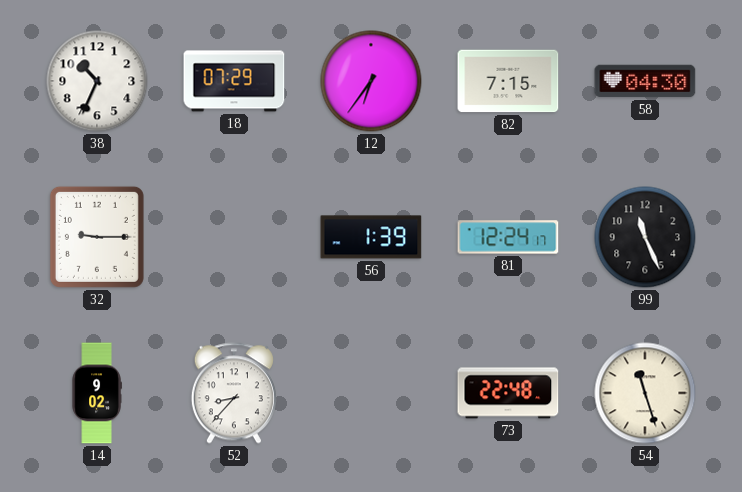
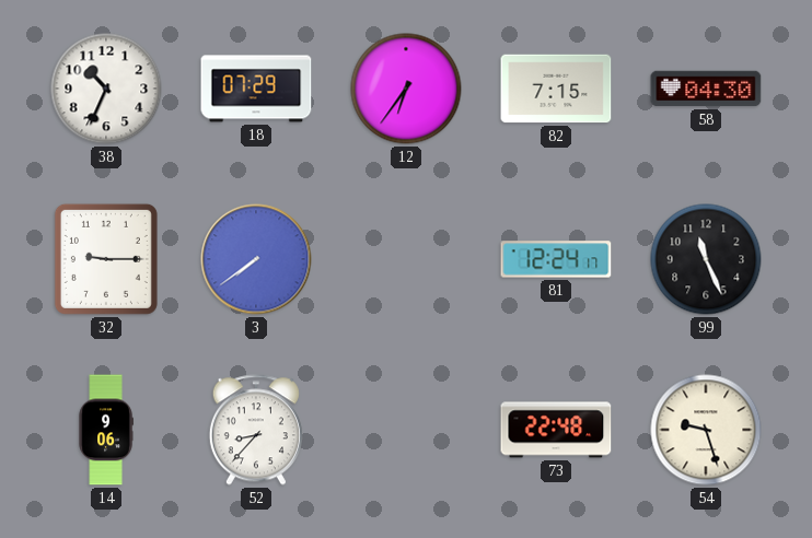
3: none -> 7:39 (256, 259)
56: 1:39 -> none (371, 237)
14: 9:02 -> 9:06 (106, 430)
54: 11:27 -> 9:27 (706, 430)
